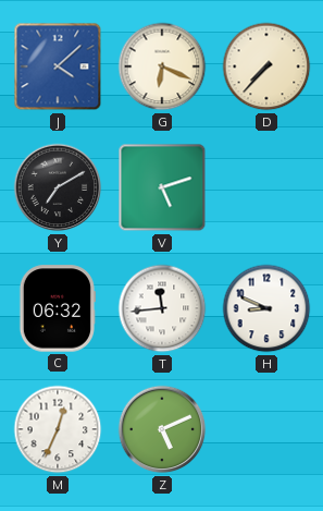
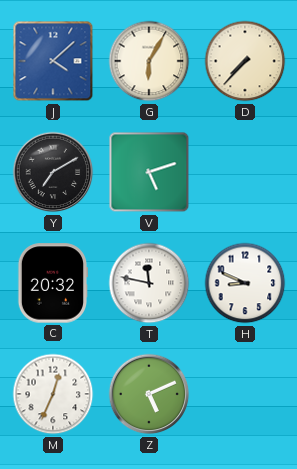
G: 6:19 -> 6:05 (149, 61)
C: 06:32 -> 20:32 (52, 283)
T: 11:44 -> 11:47 (149, 283)
